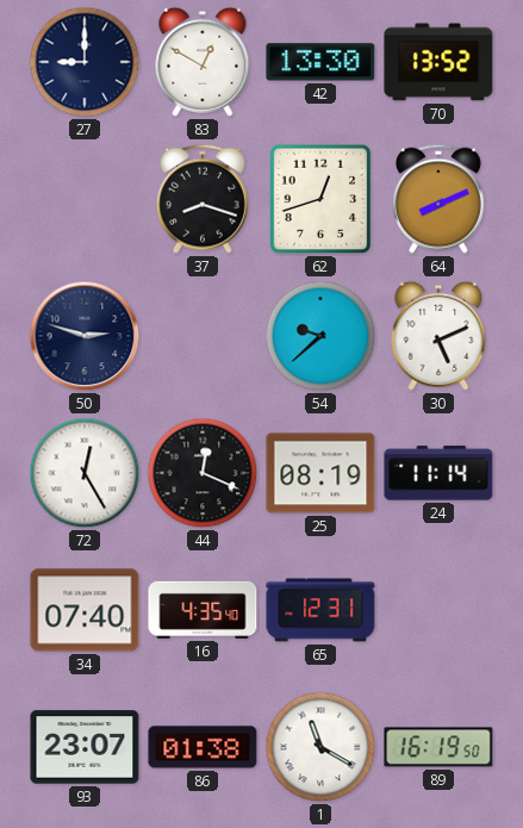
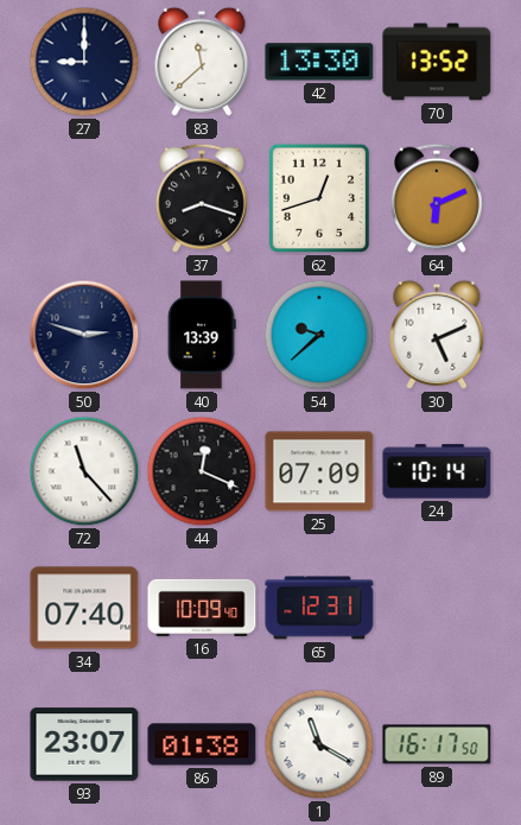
83: 12:50 -> 11:38 (202, 62)
64: 8:11 -> 6:11 (437, 198)
40: none -> 13:39 (202, 335)
72: 12:25 -> 11:23 (84, 471)
25: 08:19 -> 07:09 (319, 471)
24: 11:14 -> 10:14 (437, 471)
16: 4:35 -> 10:09 (202, 608)
89: 16:19 -> 16:17 (437, 744)
